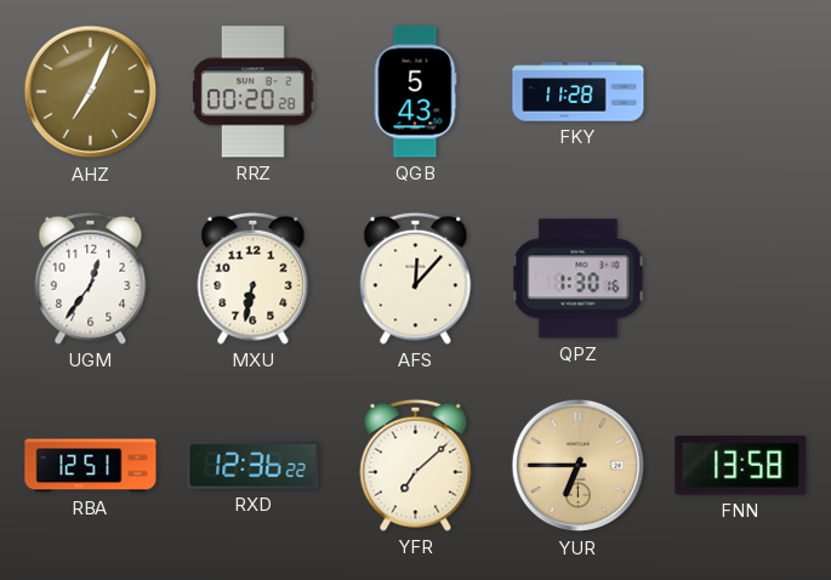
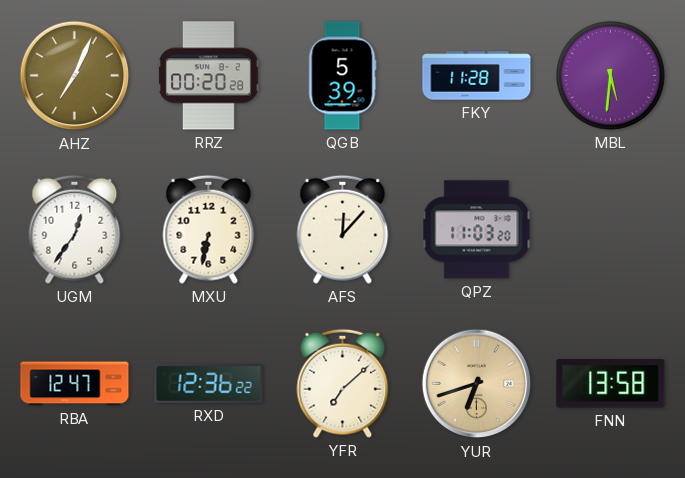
QGB: 5:43 -> 5:39 (342, 76)
MBL: none -> 5:31 (610, 75)
QPZ: 1:30 -> 11:03 (477, 230)
RBA: 12:51 -> 12:47 (75, 384)
YUR: 6:45 -> 6:42 (477, 384)
